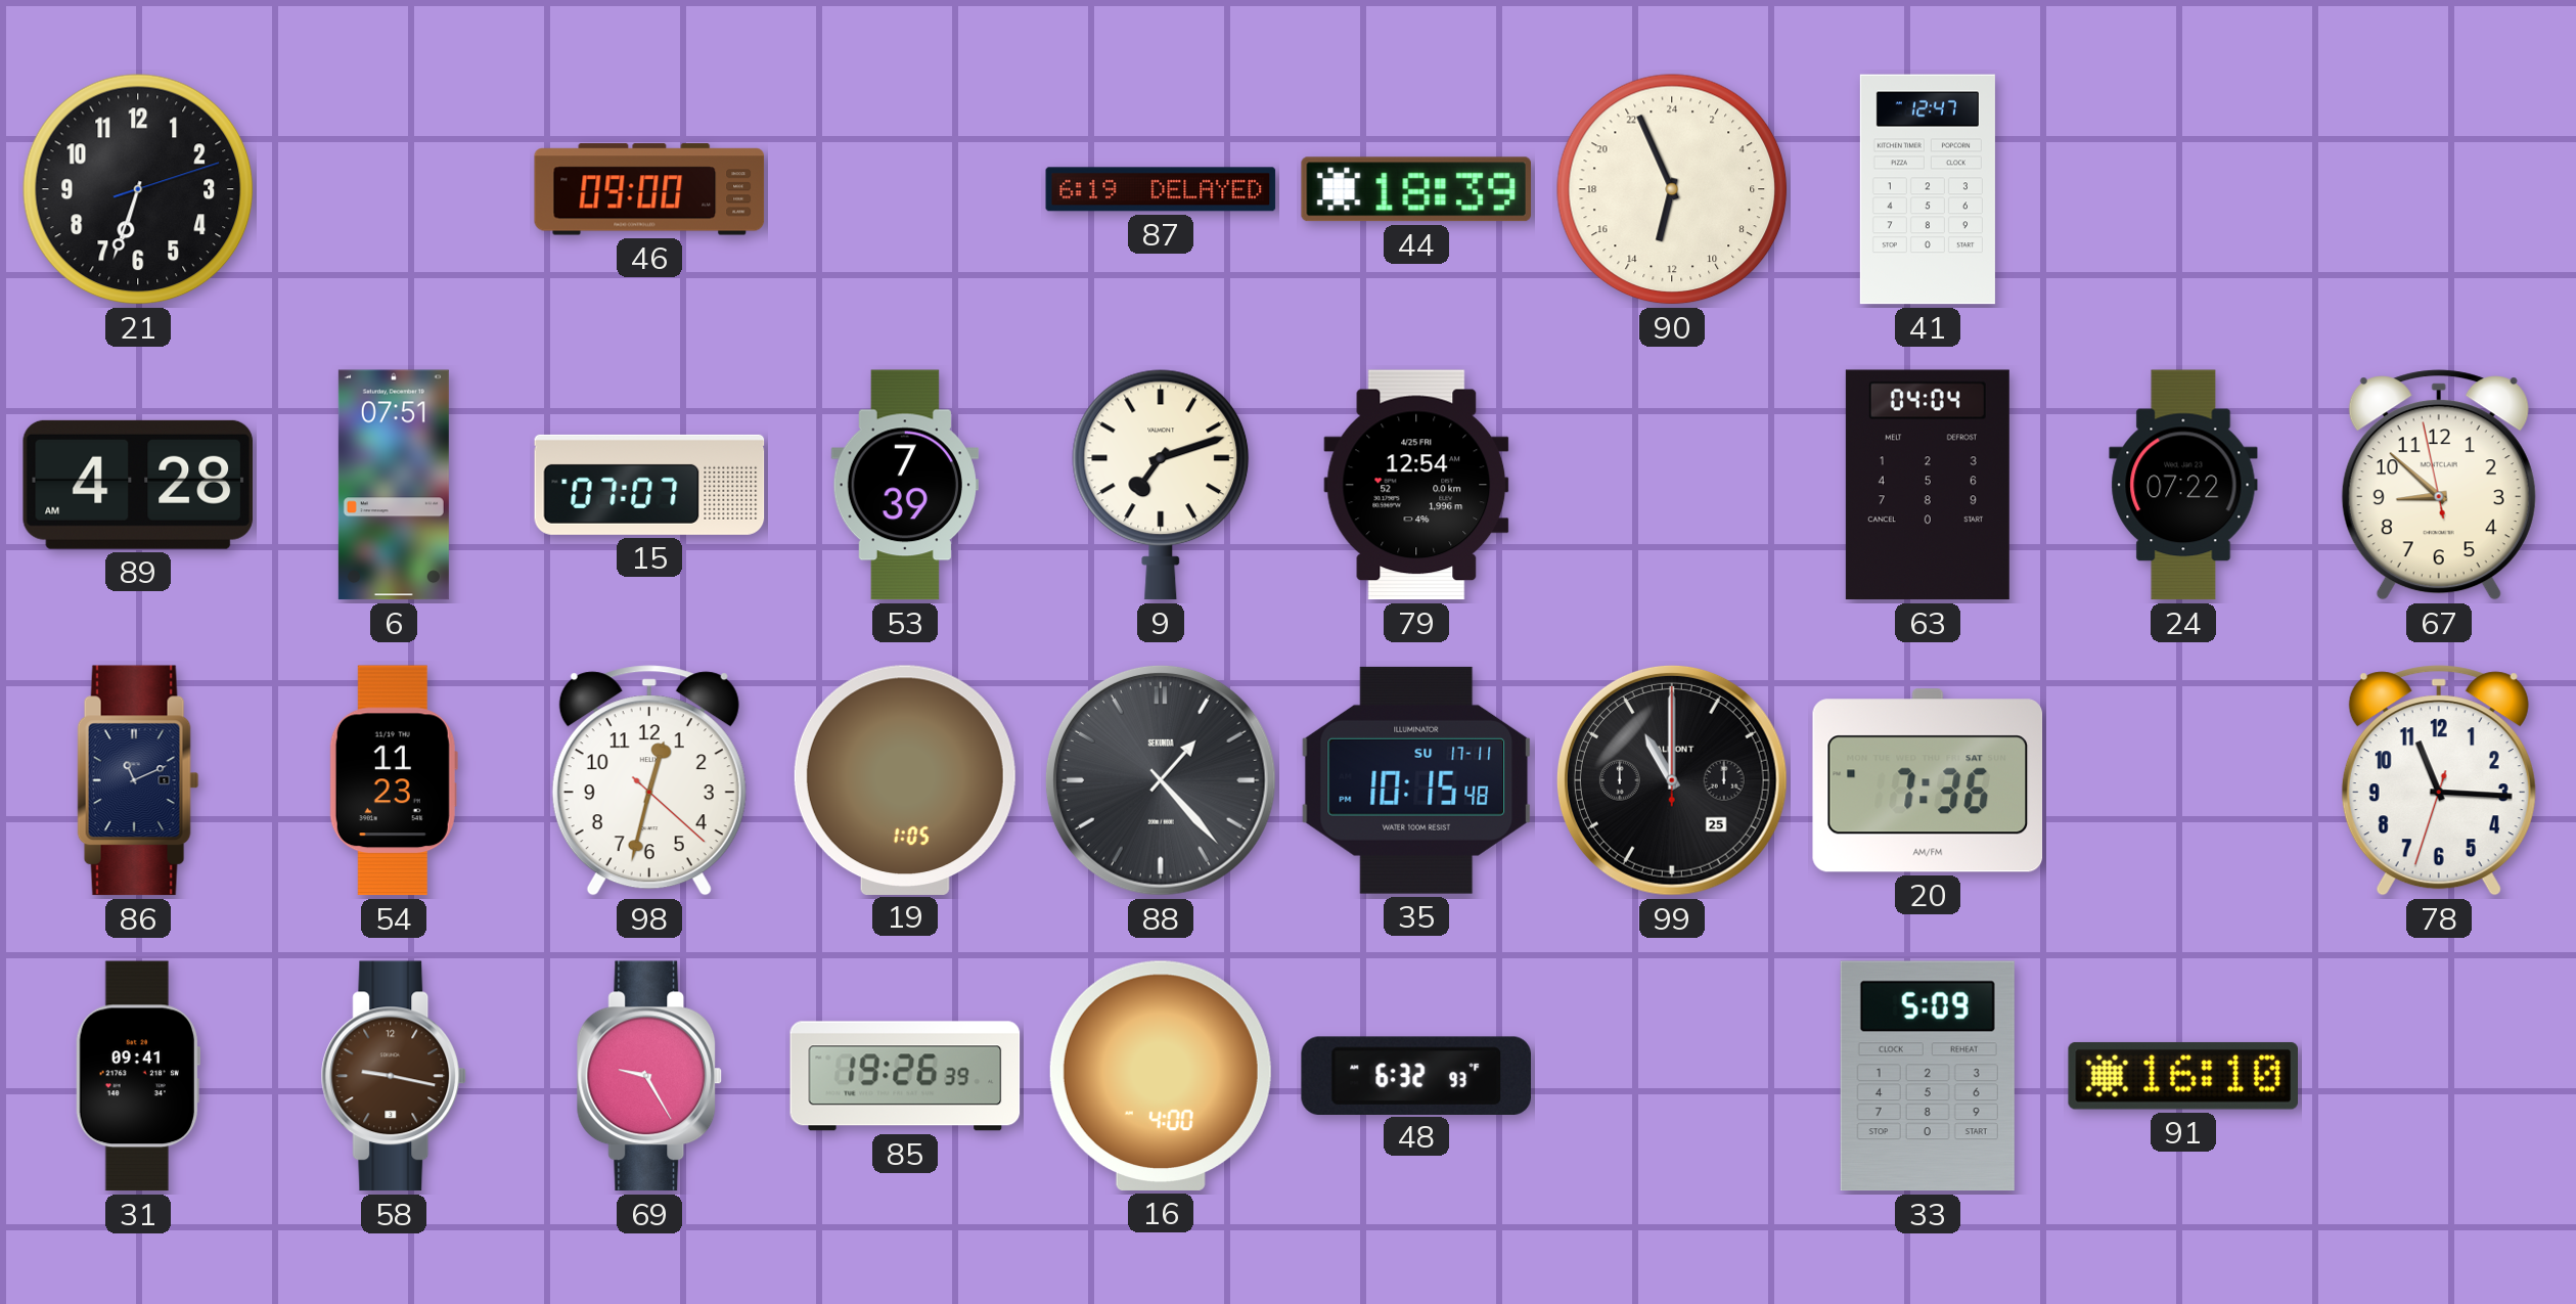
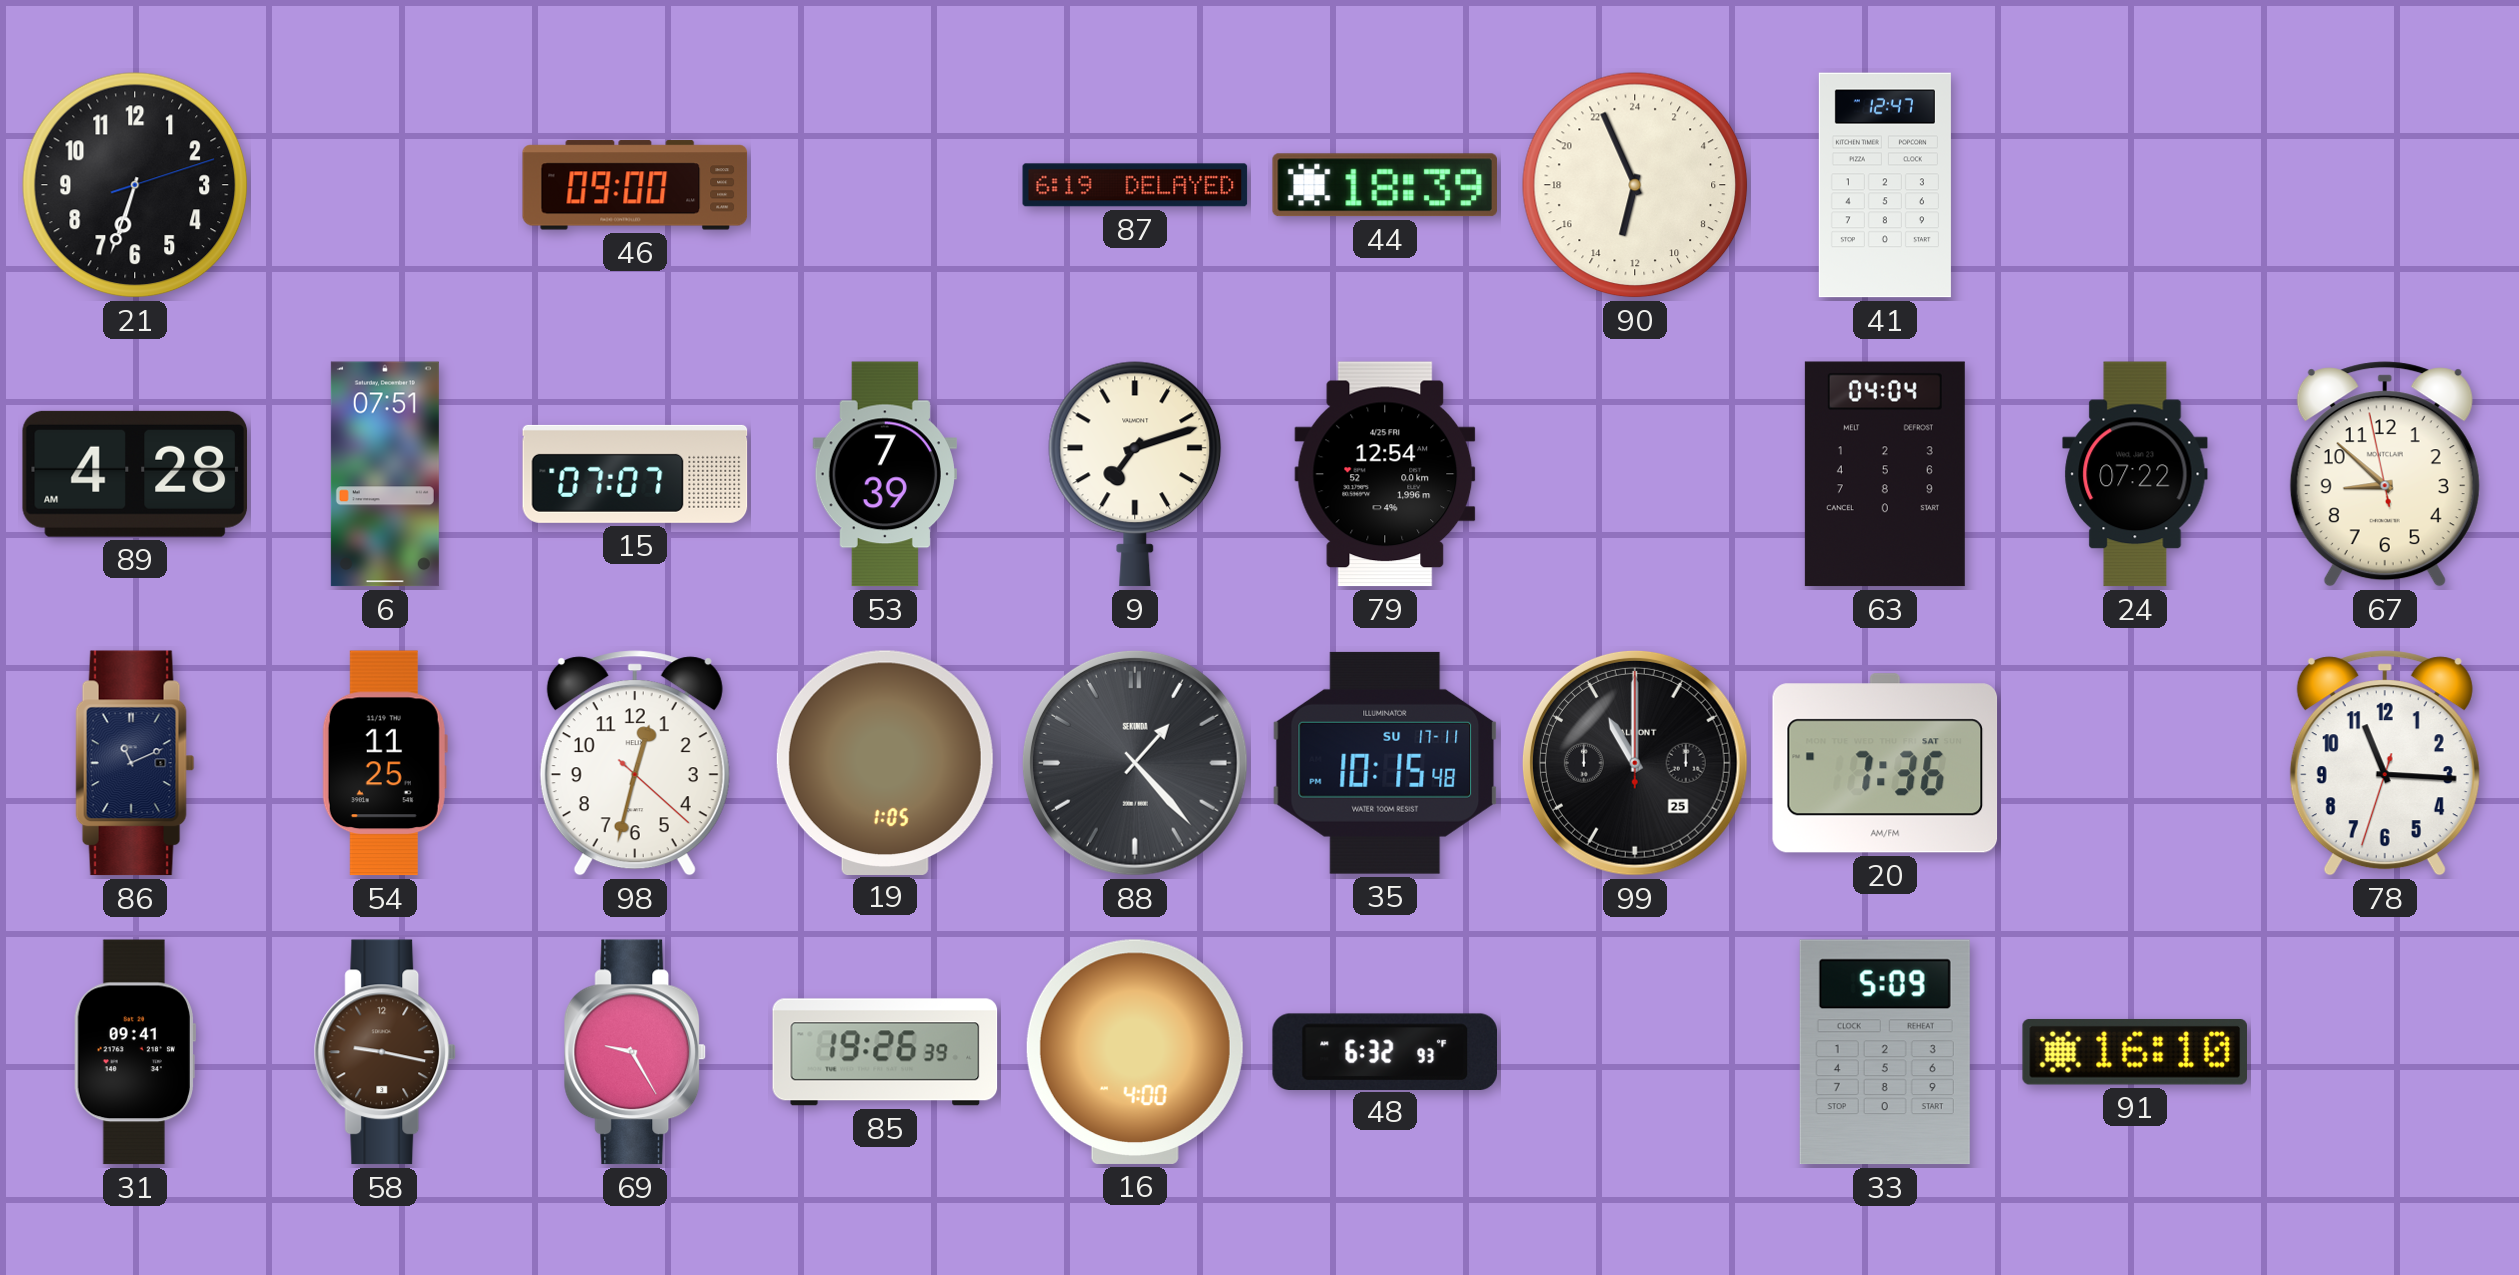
54: 11:23 -> 11:25 (385, 763)
